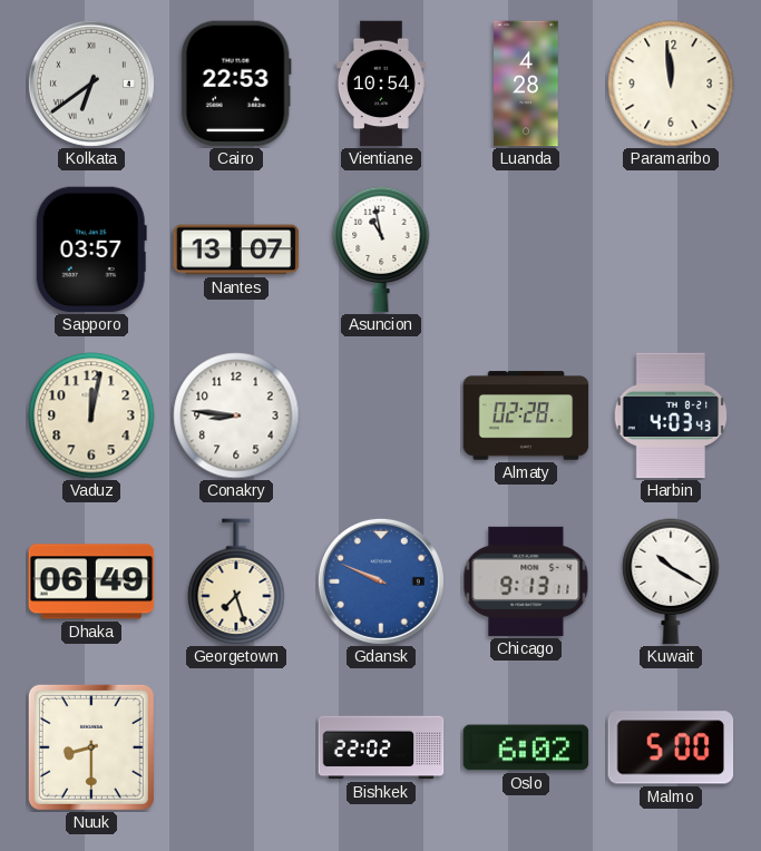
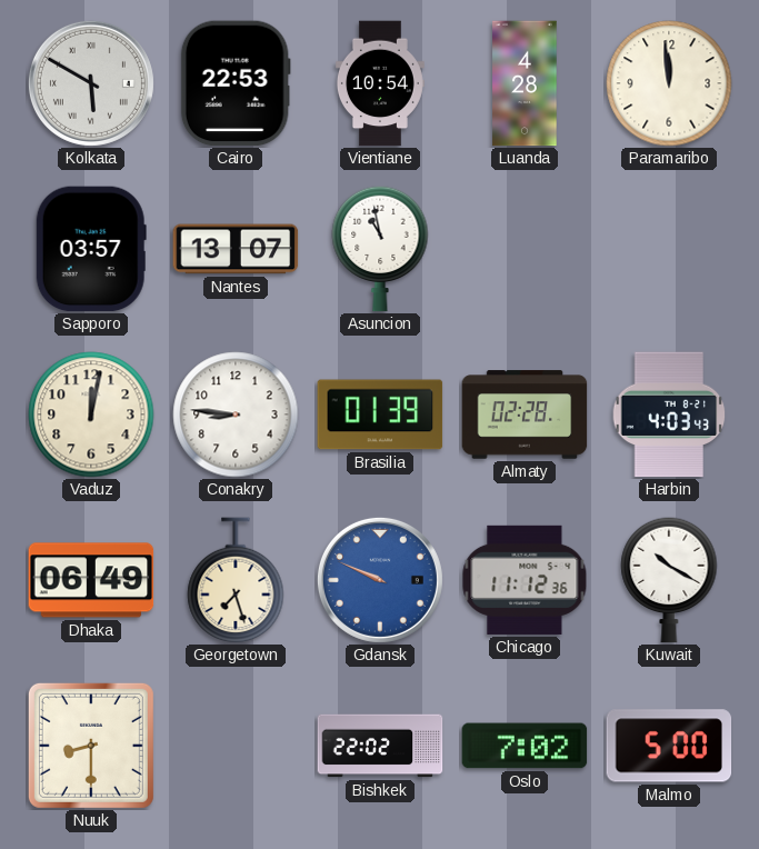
Kolkata: 6:39 -> 5:50 (91, 83)
Brasilia: none -> 01:39 (380, 414)
Chicago: 9:13 -> 11:12 (525, 580)
Oslo: 6:02 -> 7:02 (525, 746)
